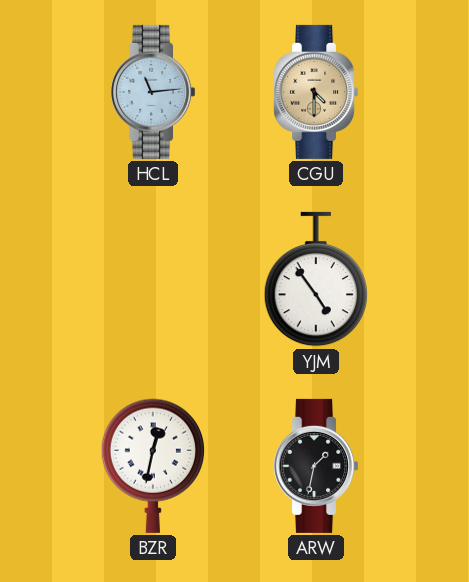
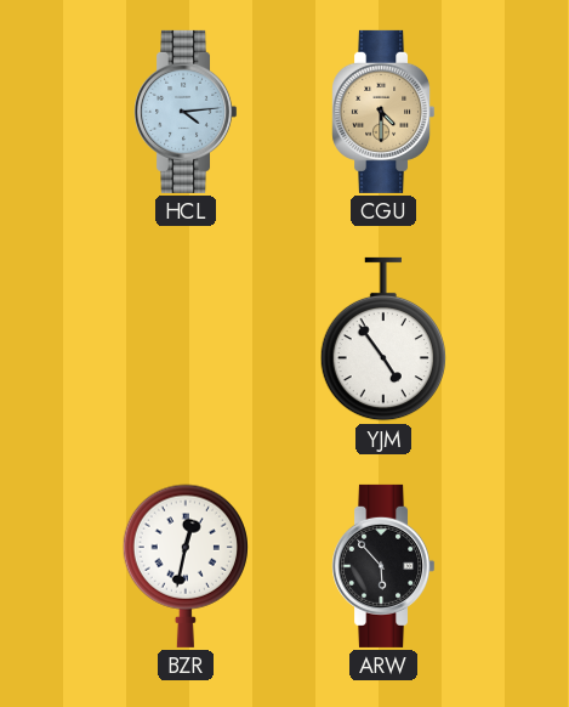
HCL: 11:14 -> 4:14 (186, 112)
ARW: 1:32 -> 5:53 (383, 566)
